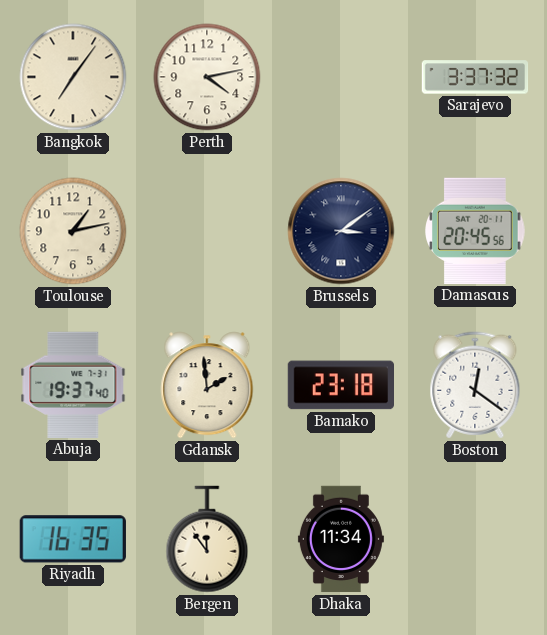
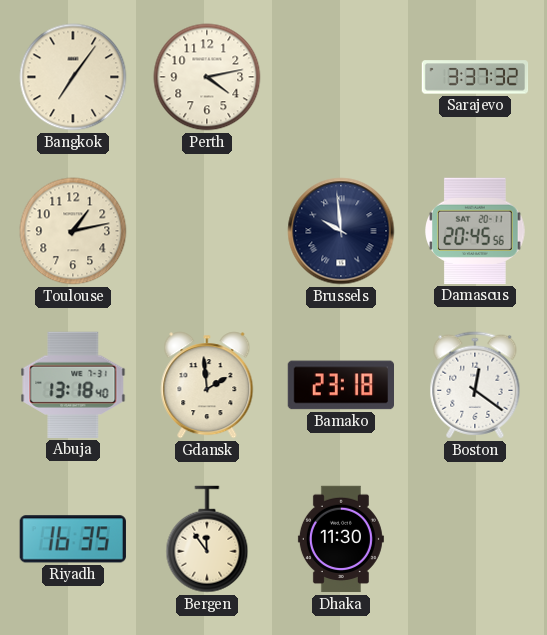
Brussels: 3:09 -> 9:59 (341, 231)
Abuja: 19:37 -> 13:18 (73, 385)
Dhaka: 11:34 -> 11:30 (341, 539)
